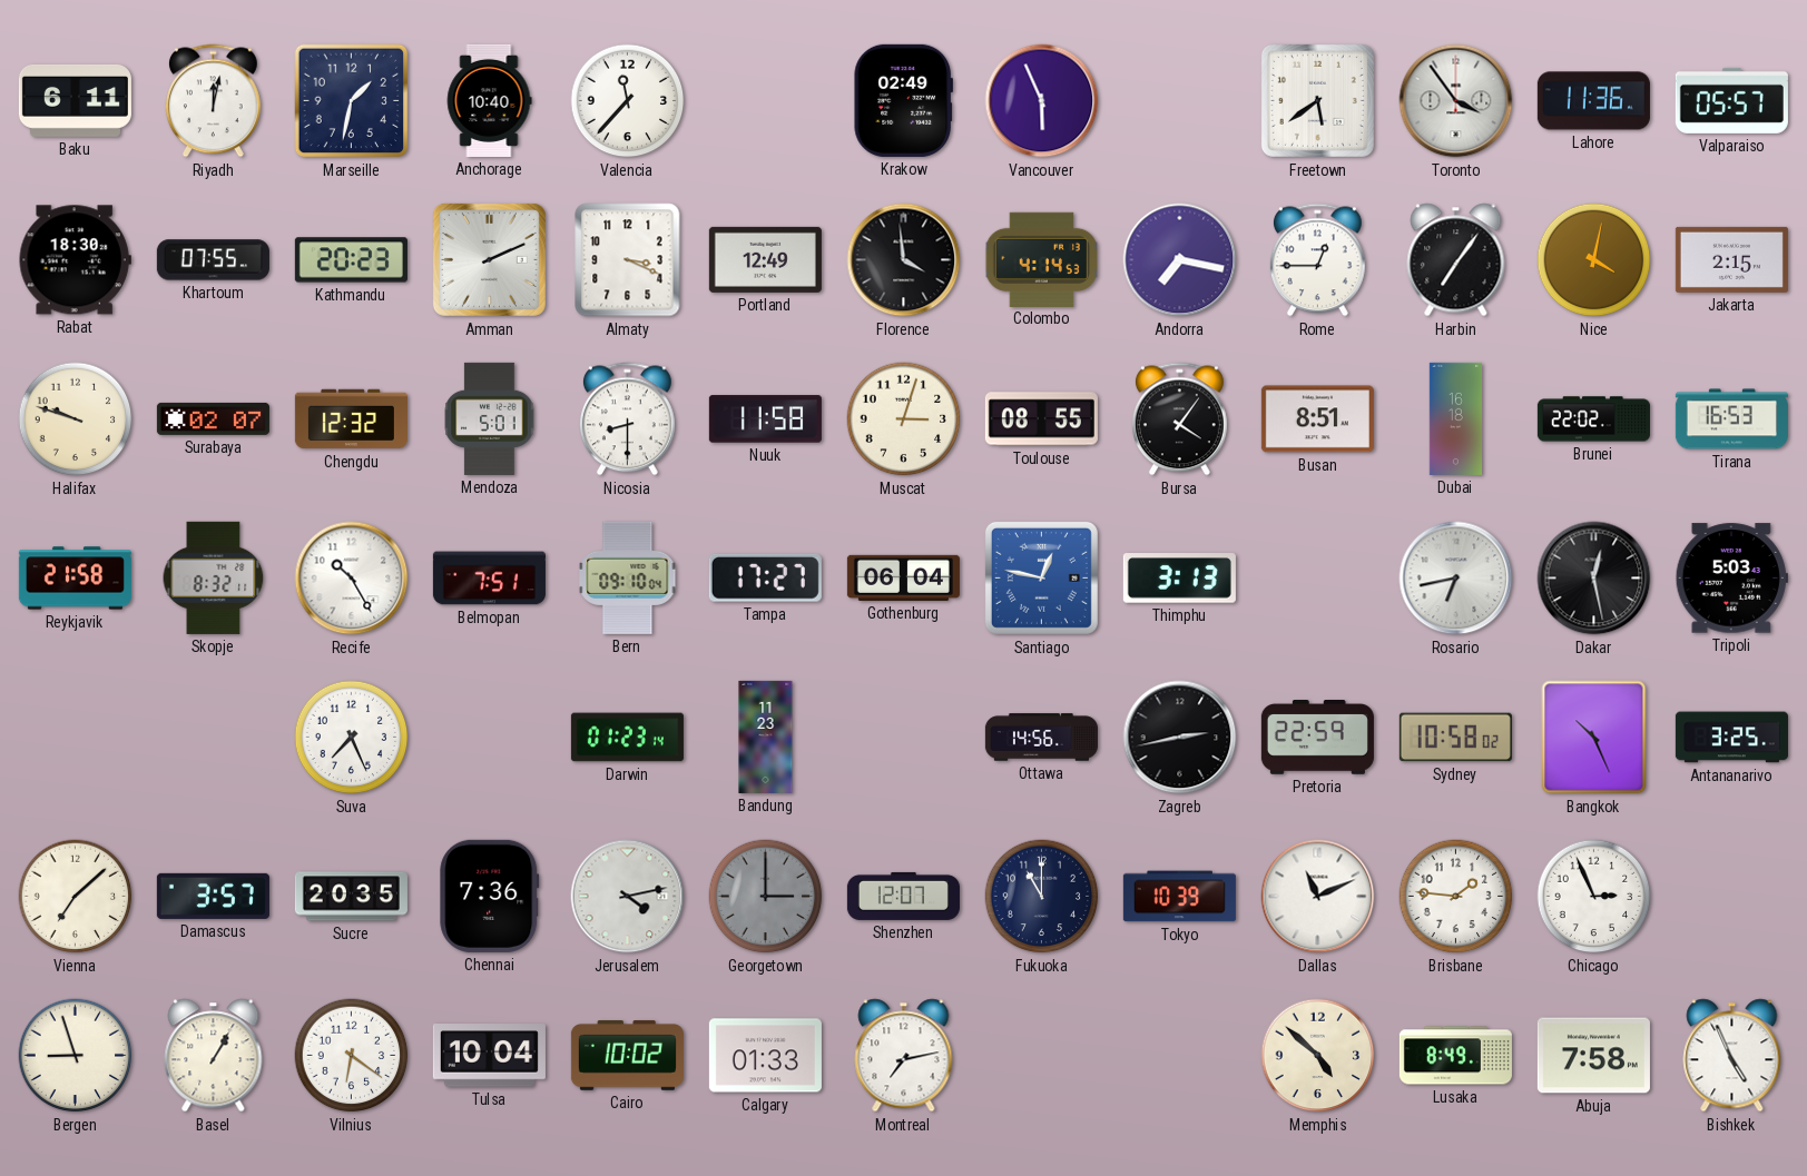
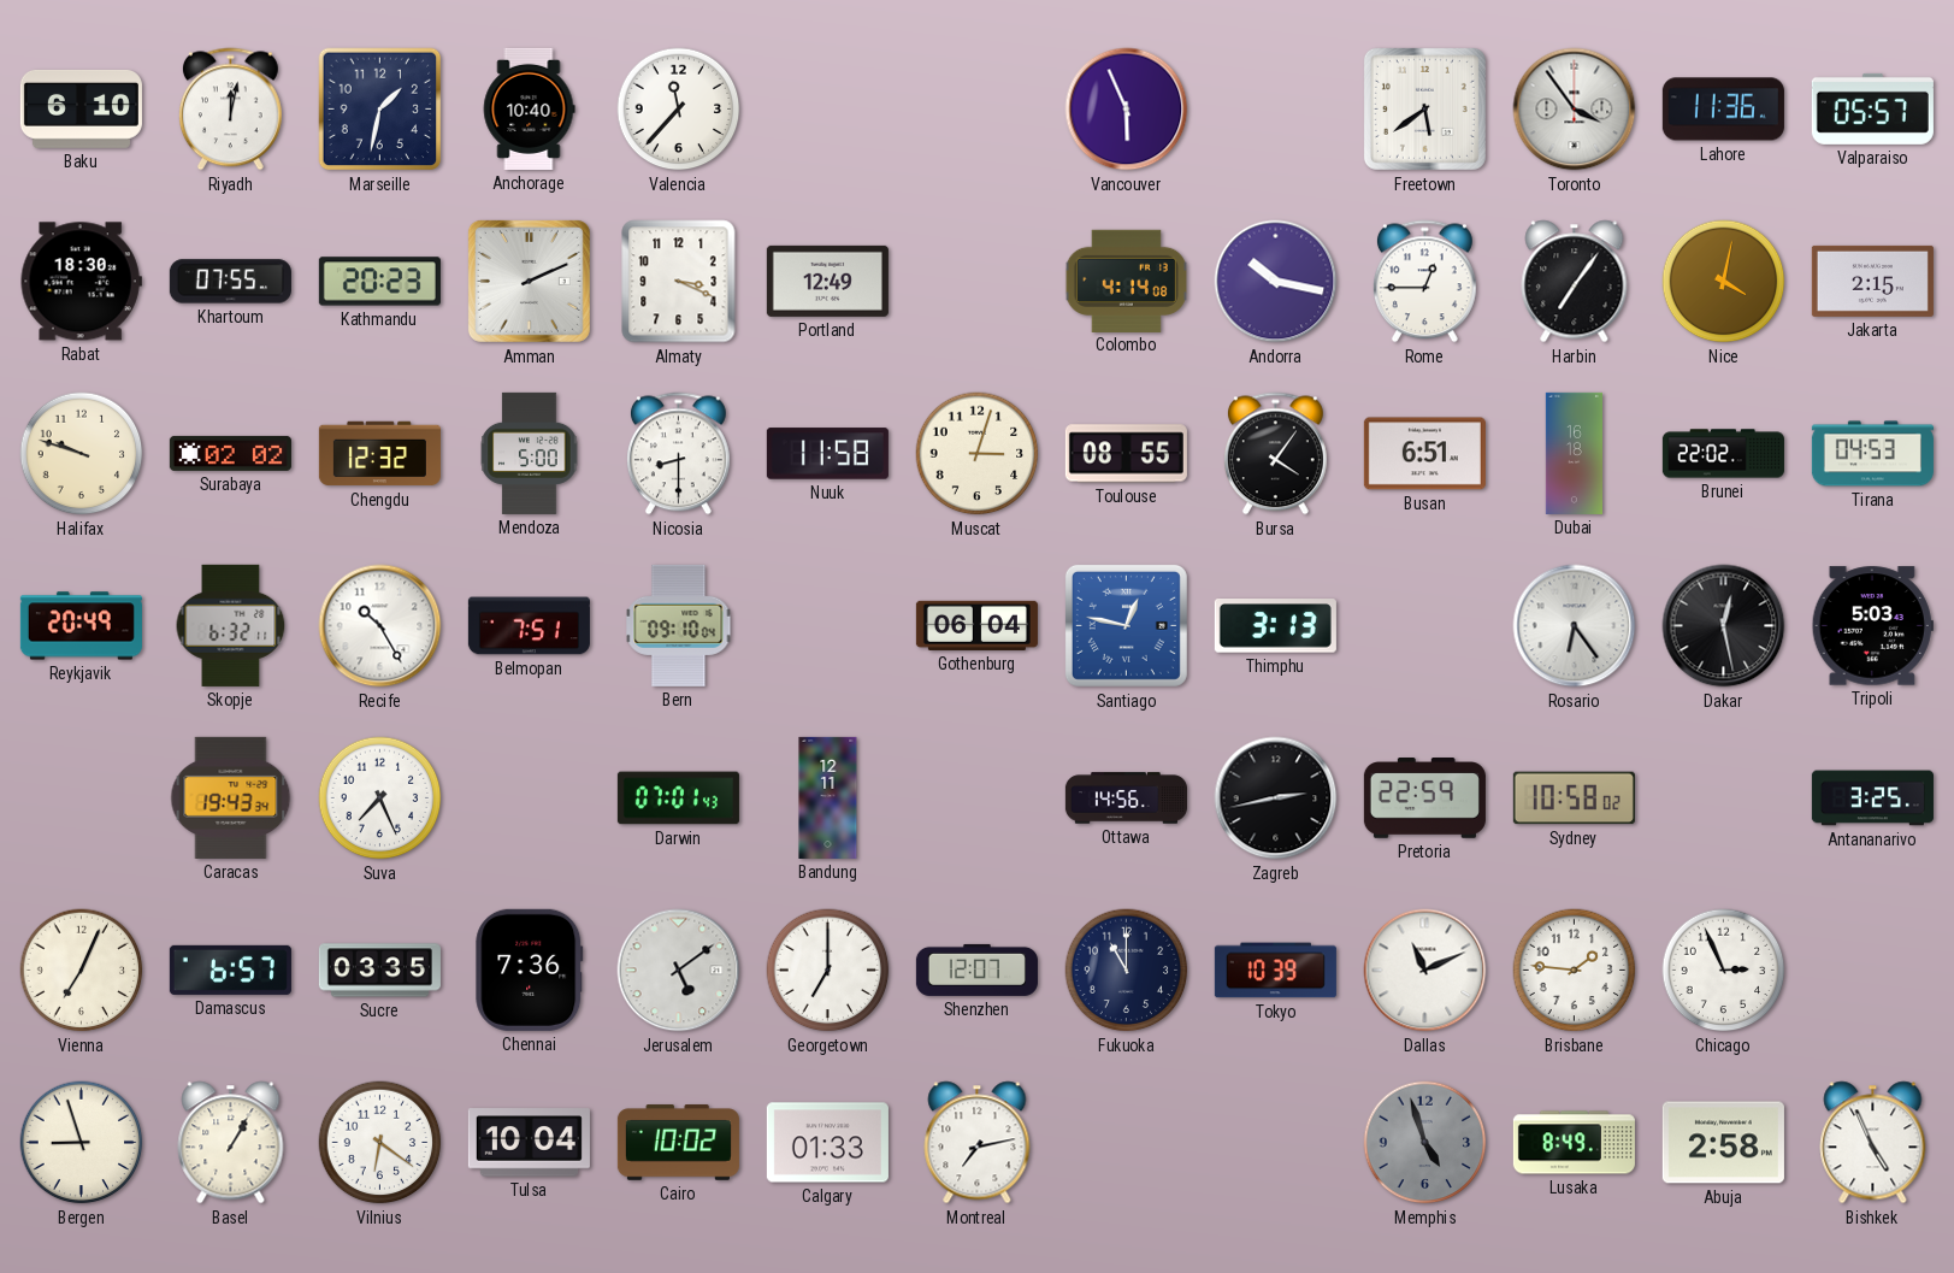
Baku: 6:11 -> 6:10 (81, 108)
Krakow: 02:49 -> none (903, 100)
Florence: 3:59 -> none (904, 260)
Colombo: 4:14:53 -> 4:14:08 (1126, 281)
Andorra: 7:17 -> 10:17 (1276, 282)
Surabaya: 02:07 -> 02:02 (230, 453)
Mendoza: 5:01 -> 5:00 (530, 453)
Busan: 8:51 -> 6:51 (1424, 454)
Tirana: 16:53 -> 04:53 (1872, 454)
Reykjavik: 21:58 -> 20:49 (81, 626)
Skopje: 8:32 -> 6:32 (231, 625)
Tampa: 17:27 -> none (765, 577)
Rosario: 6:43 -> 6:24 (1575, 626)
Caracas: none -> 19:43 (231, 797)
Darwin: 01:23 -> 07:01 (678, 798)
Bandung: 11:23 -> 12:11 (828, 797)
Bangkok: 10:26 -> none (1594, 738)
Vienna: 7:08 -> 7:04 (82, 971)
Damascus: 3:57 -> 6:57 (230, 970)
Sucre: 20:35 -> 03:35 (379, 971)
Jerusalem: 4:13 -> 5:09 (679, 971)
Georgetown: 3:00 -> 7:00 (828, 971)
Georgetown dial: grey -> white (828, 971)
Memphis: 4:52 -> 4:57 (1425, 1143)
Memphis dial: cream -> grey (1425, 1143)
Abuja: 7:58 -> 2:58 (1723, 1143)
